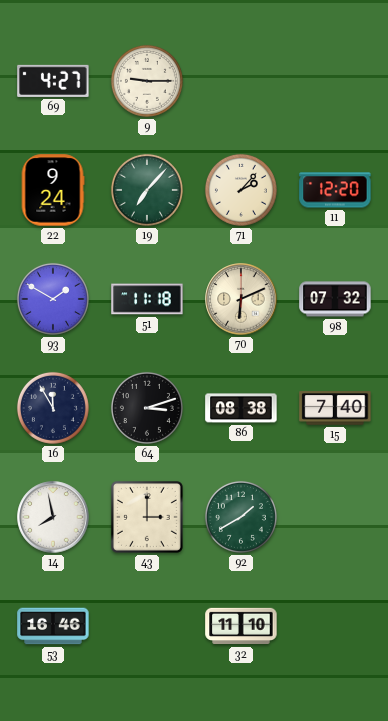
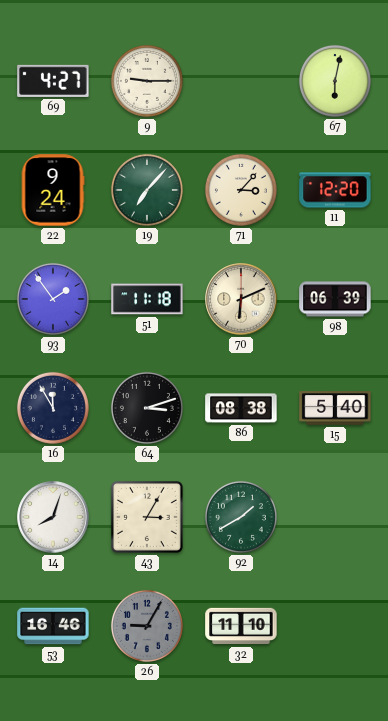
67: none -> 6:02 (335, 81)
71: 2:07 -> 3:07 (241, 190)
93: 1:50 -> 1:54 (53, 299)
98: 07:32 -> 06:39 (335, 299)
15: 7:40 -> 5:40 (335, 408)
14: 7:58 -> 8:03 (53, 517)
43: 3:00 -> 3:05 (147, 517)
26: none -> 9:05 (147, 626)
